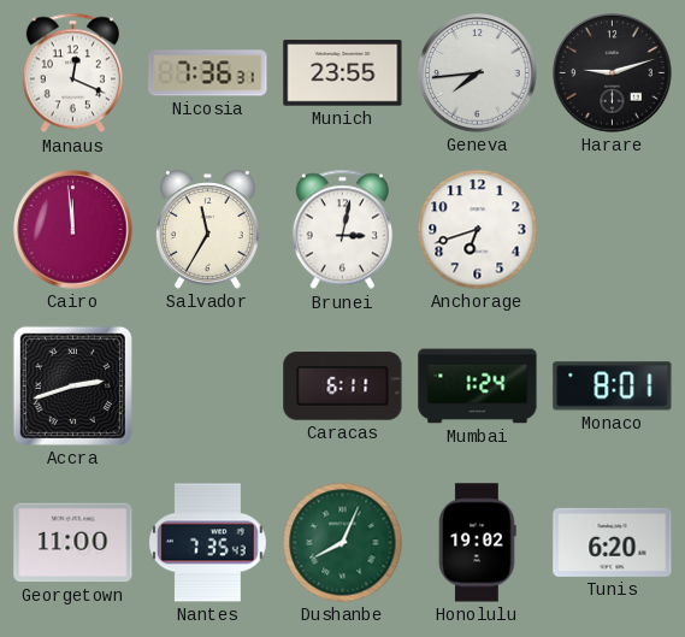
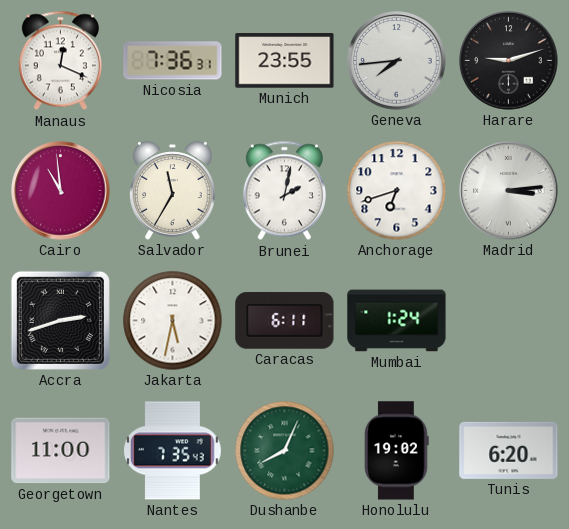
Cairo: 11:59 -> 10:59 (61, 191)
Brunei: 3:02 -> 2:02 (284, 191)
Madrid: none -> 3:14 (509, 191)
Jakarta: none -> 5:32 (173, 321)
Monaco: 8:01 -> none (613, 387)
